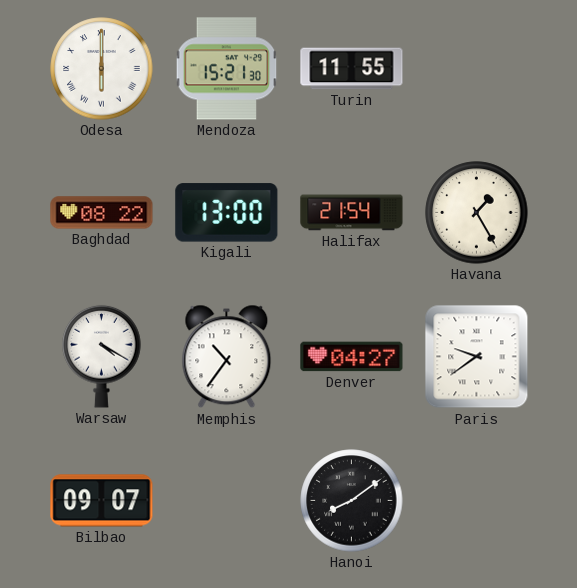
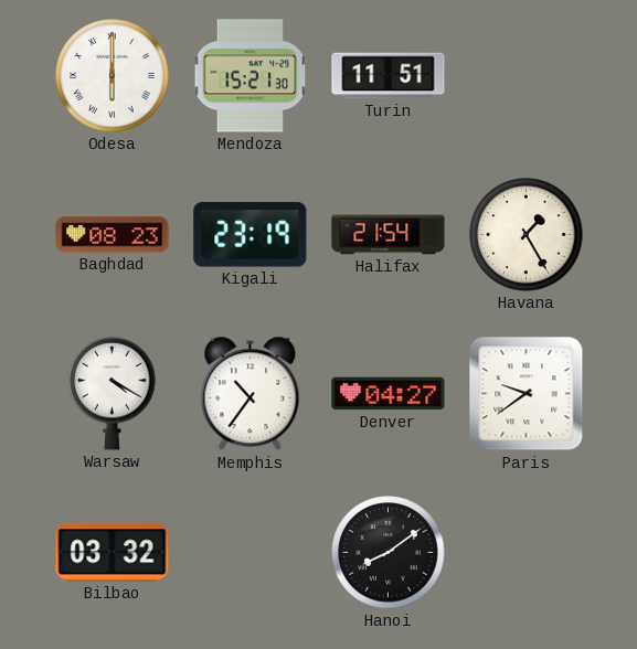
Turin: 11:55 -> 11:51 (389, 76)
Baghdad: 08:22 -> 08:23 (113, 235)
Kigali: 13:00 -> 23:19 (251, 235)
Bilbao: 09:07 -> 03:32 (113, 553)
